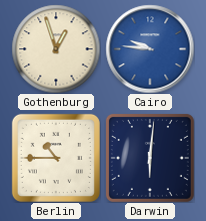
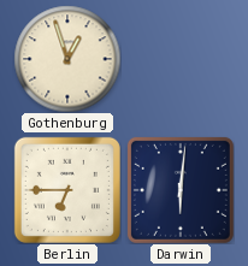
Cairo: 9:46 -> none (150, 49)
Berlin: 10:45 -> 6:45 (67, 190)
